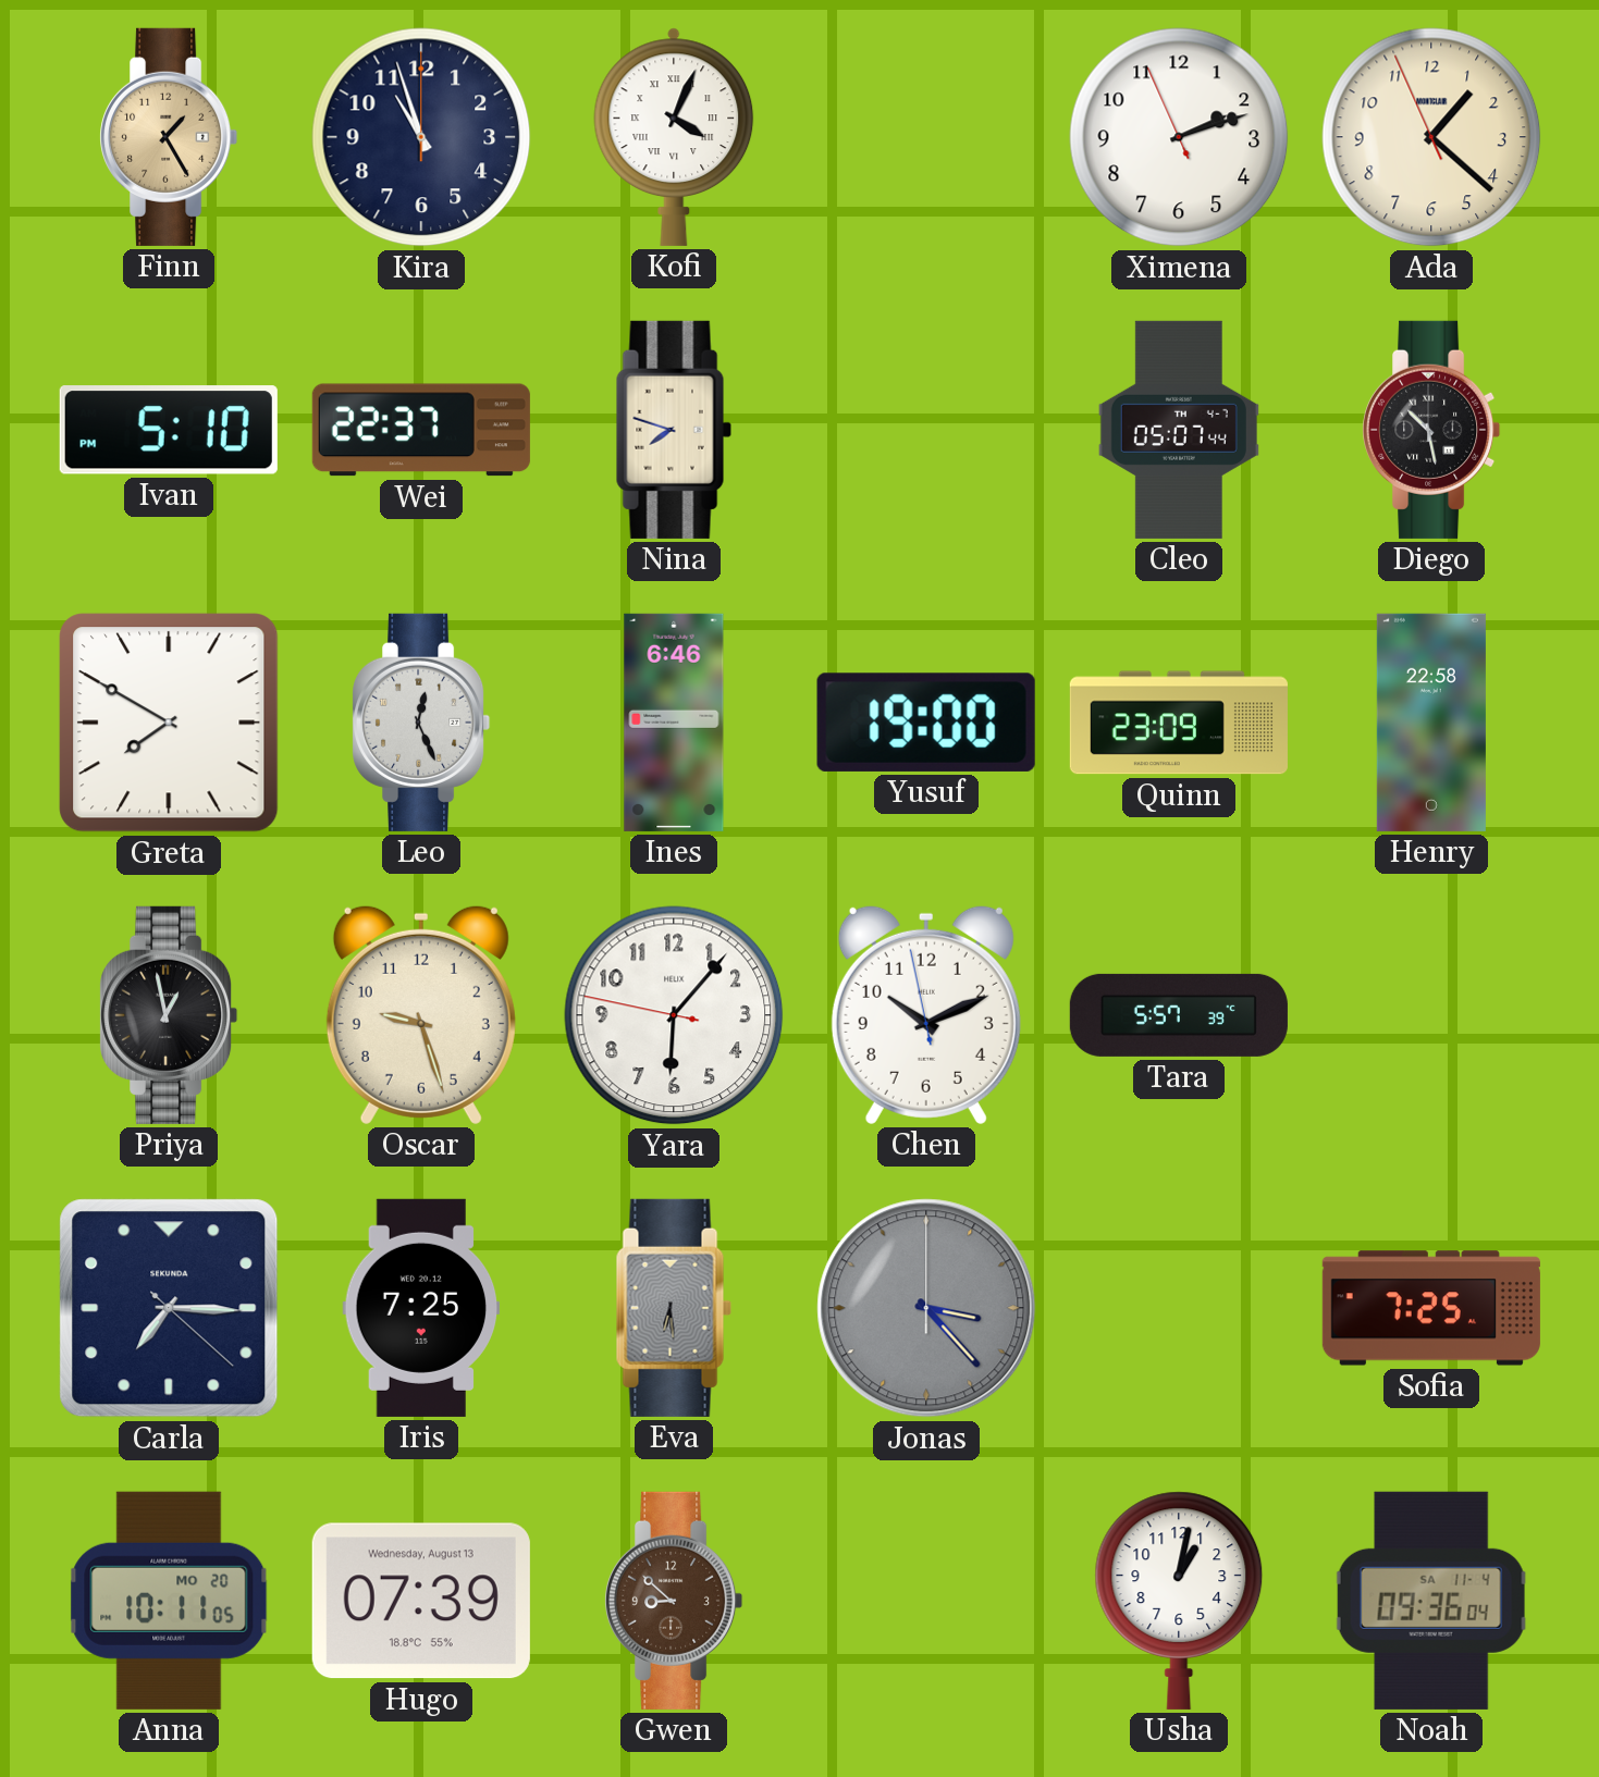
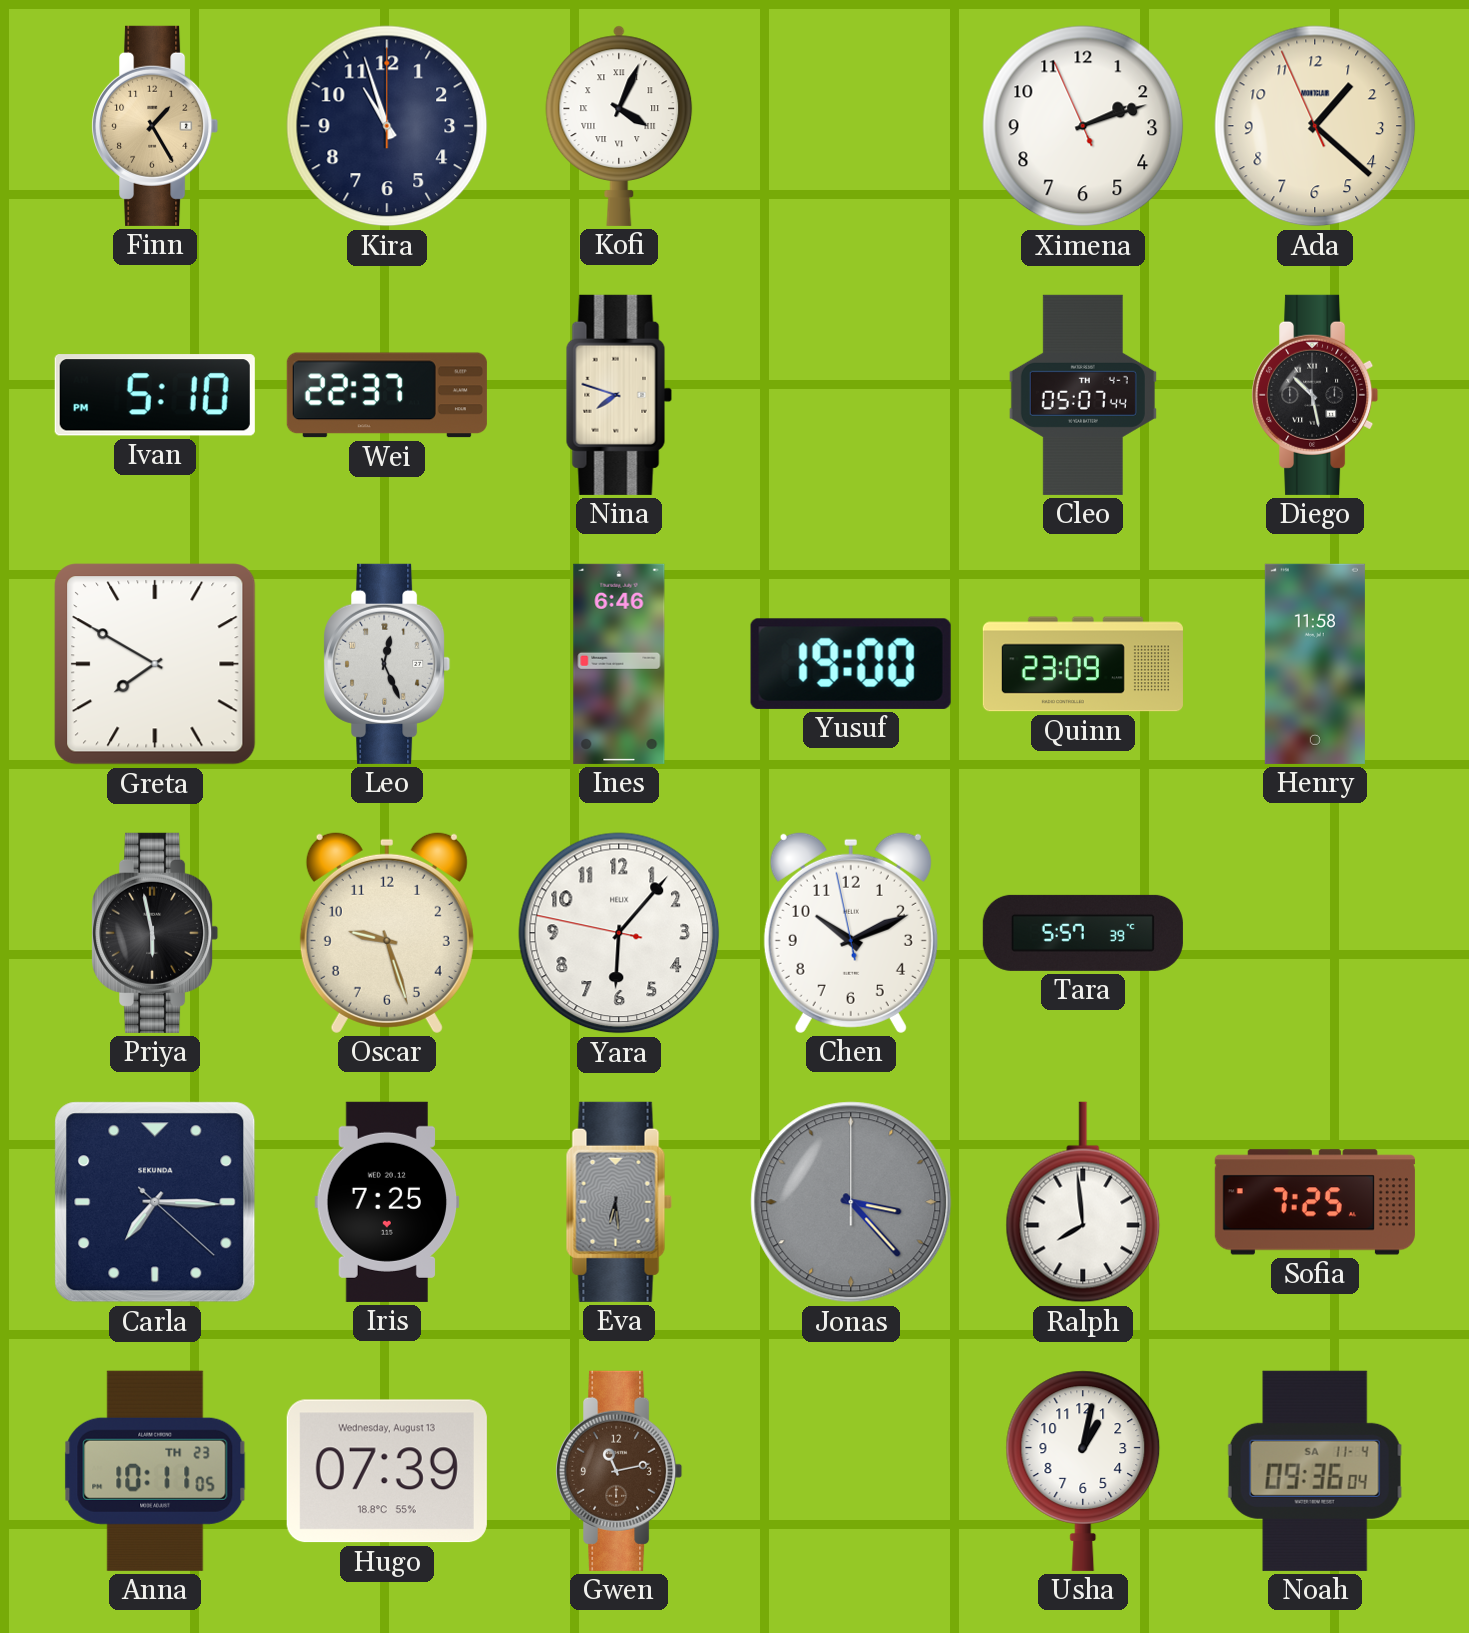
Henry: 22:58 -> 11:58 (1315, 664)
Priya: 12:58 -> 5:58 (155, 933)
Ralph: none -> 7:59 (1083, 1202)
Anna date: MO 20 -> TH 23 (155, 1471)
Gwen: 8:52 -> 11:13 (619, 1471)
